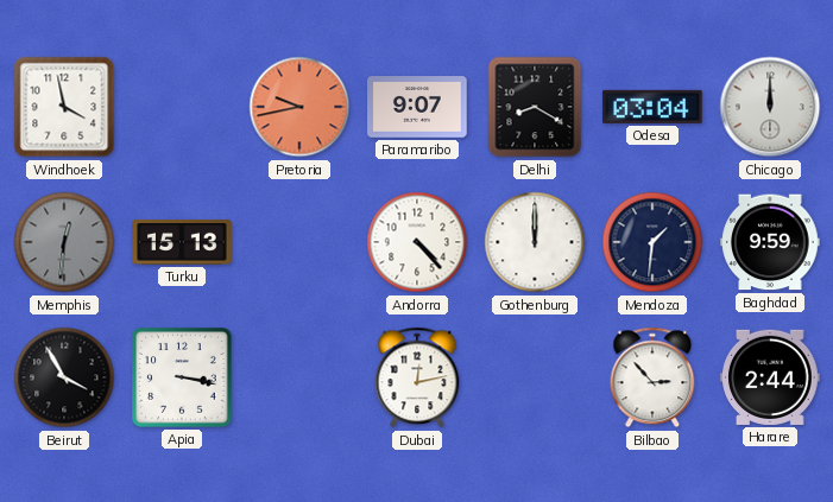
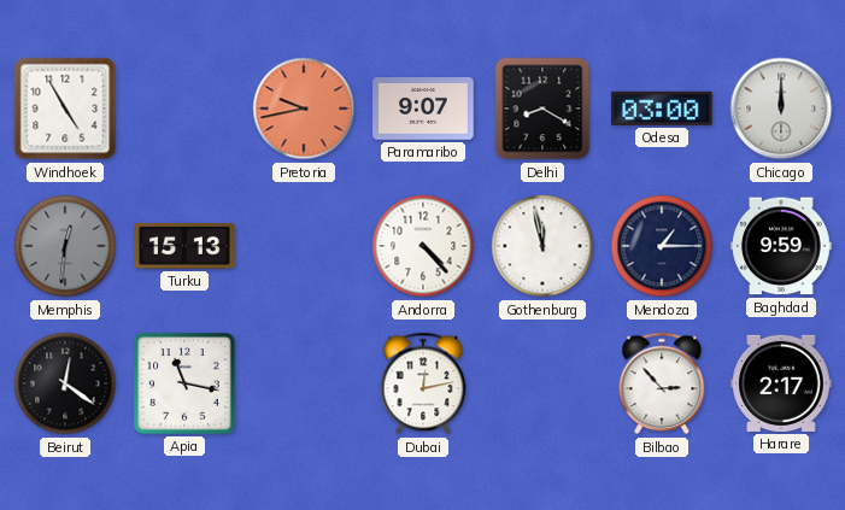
Windhoek: 3:58 -> 4:55 (65, 109)
Odesa: 03:04 -> 03:00 (663, 109)
Gothenburg: 12:00 -> 11:58 (542, 246)
Mendoza: 1:31 -> 1:15 (662, 246)
Beirut: 3:55 -> 12:21 (65, 383)
Apia: 3:17 -> 11:17 (184, 383)
Harare: 2:44 -> 2:17 (781, 383)
